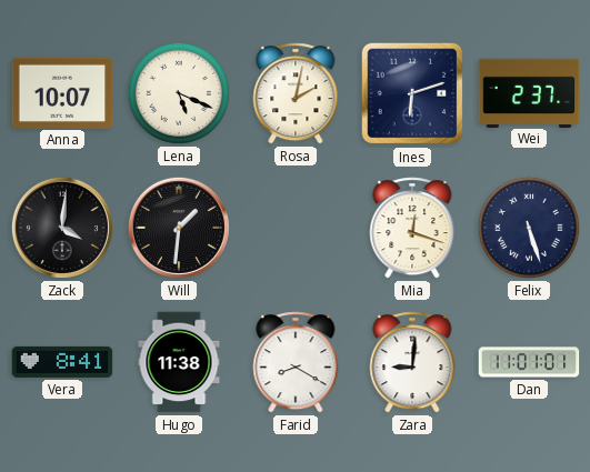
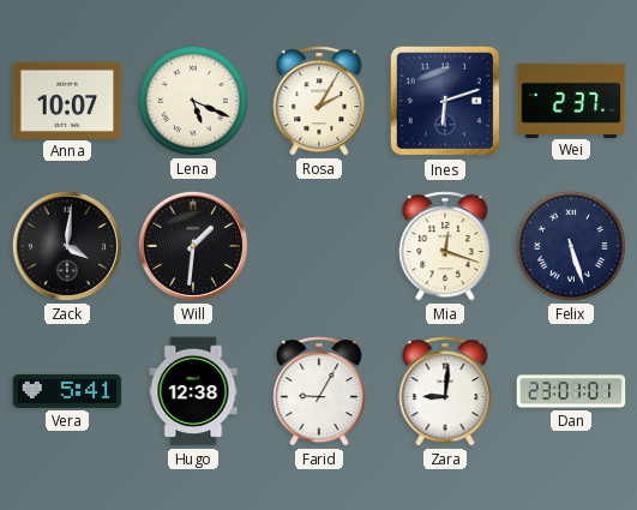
Rosa: 2:02 -> 2:05 (319, 101)
Vera: 8:41 -> 5:41 (67, 391)
Hugo: 11:38 -> 12:38 (193, 391)
Farid: 8:20 -> 9:05 (319, 391)
Dan: 11:01 -> 23:01 (571, 391)
